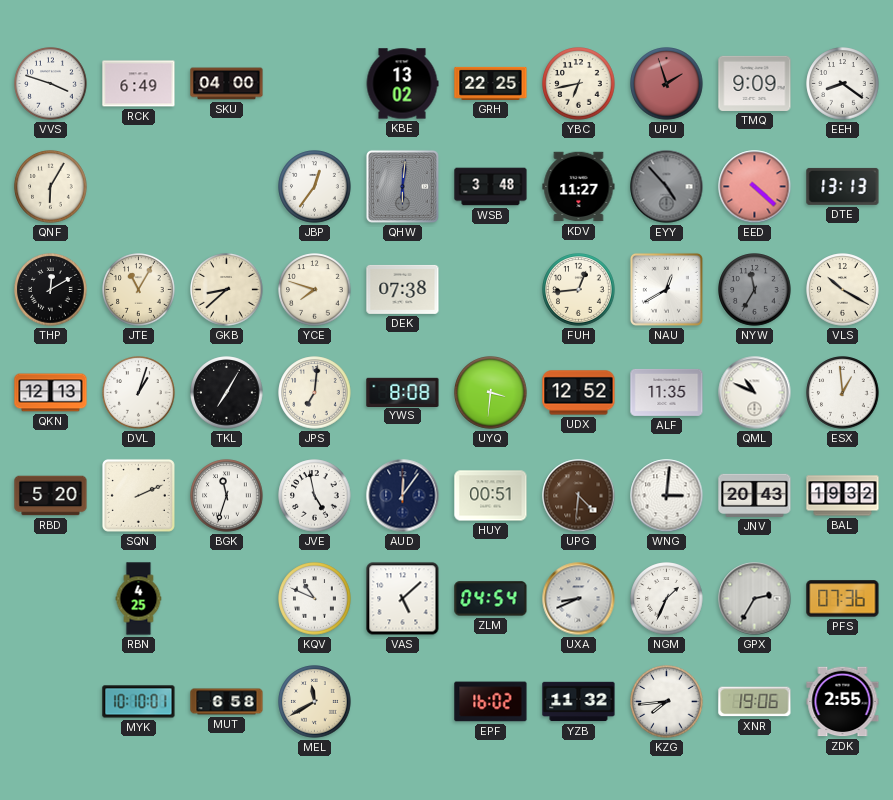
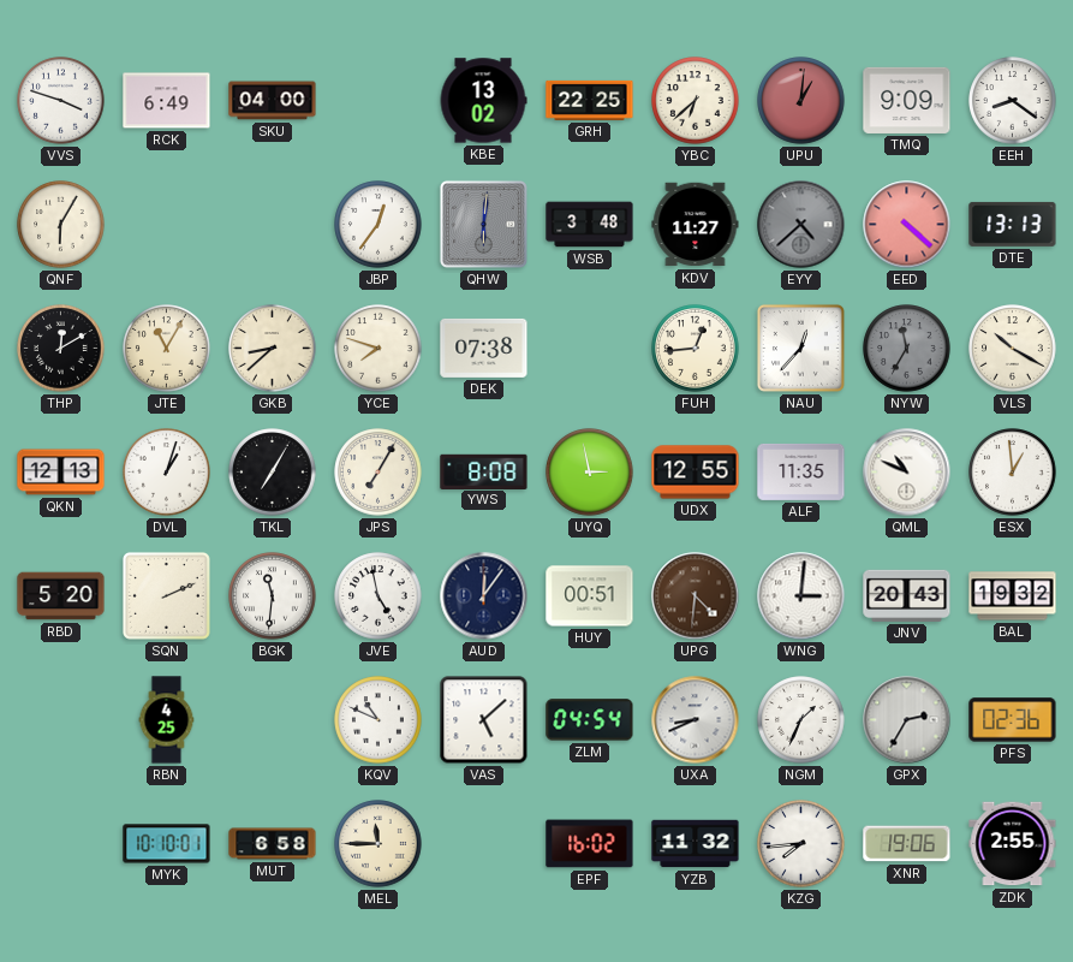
YBC: 6:43 -> 6:38 (696, 101)
UPU: 1:57 -> 1:01 (801, 101)
EYY: 4:53 -> 4:38 (801, 225)
NAU: 12:40 -> 12:37 (800, 348)
JPS: 7:01 -> 7:05 (378, 473)
UYQ: 3:31 -> 2:58 (590, 473)
UDX: 12:52 -> 12:55 (696, 473)
BGK: 11:33 -> 11:31 (273, 596)
PFS: 07:36 -> 02:36 (1013, 720)
MEL: 11:40 -> 11:45 (378, 844)
